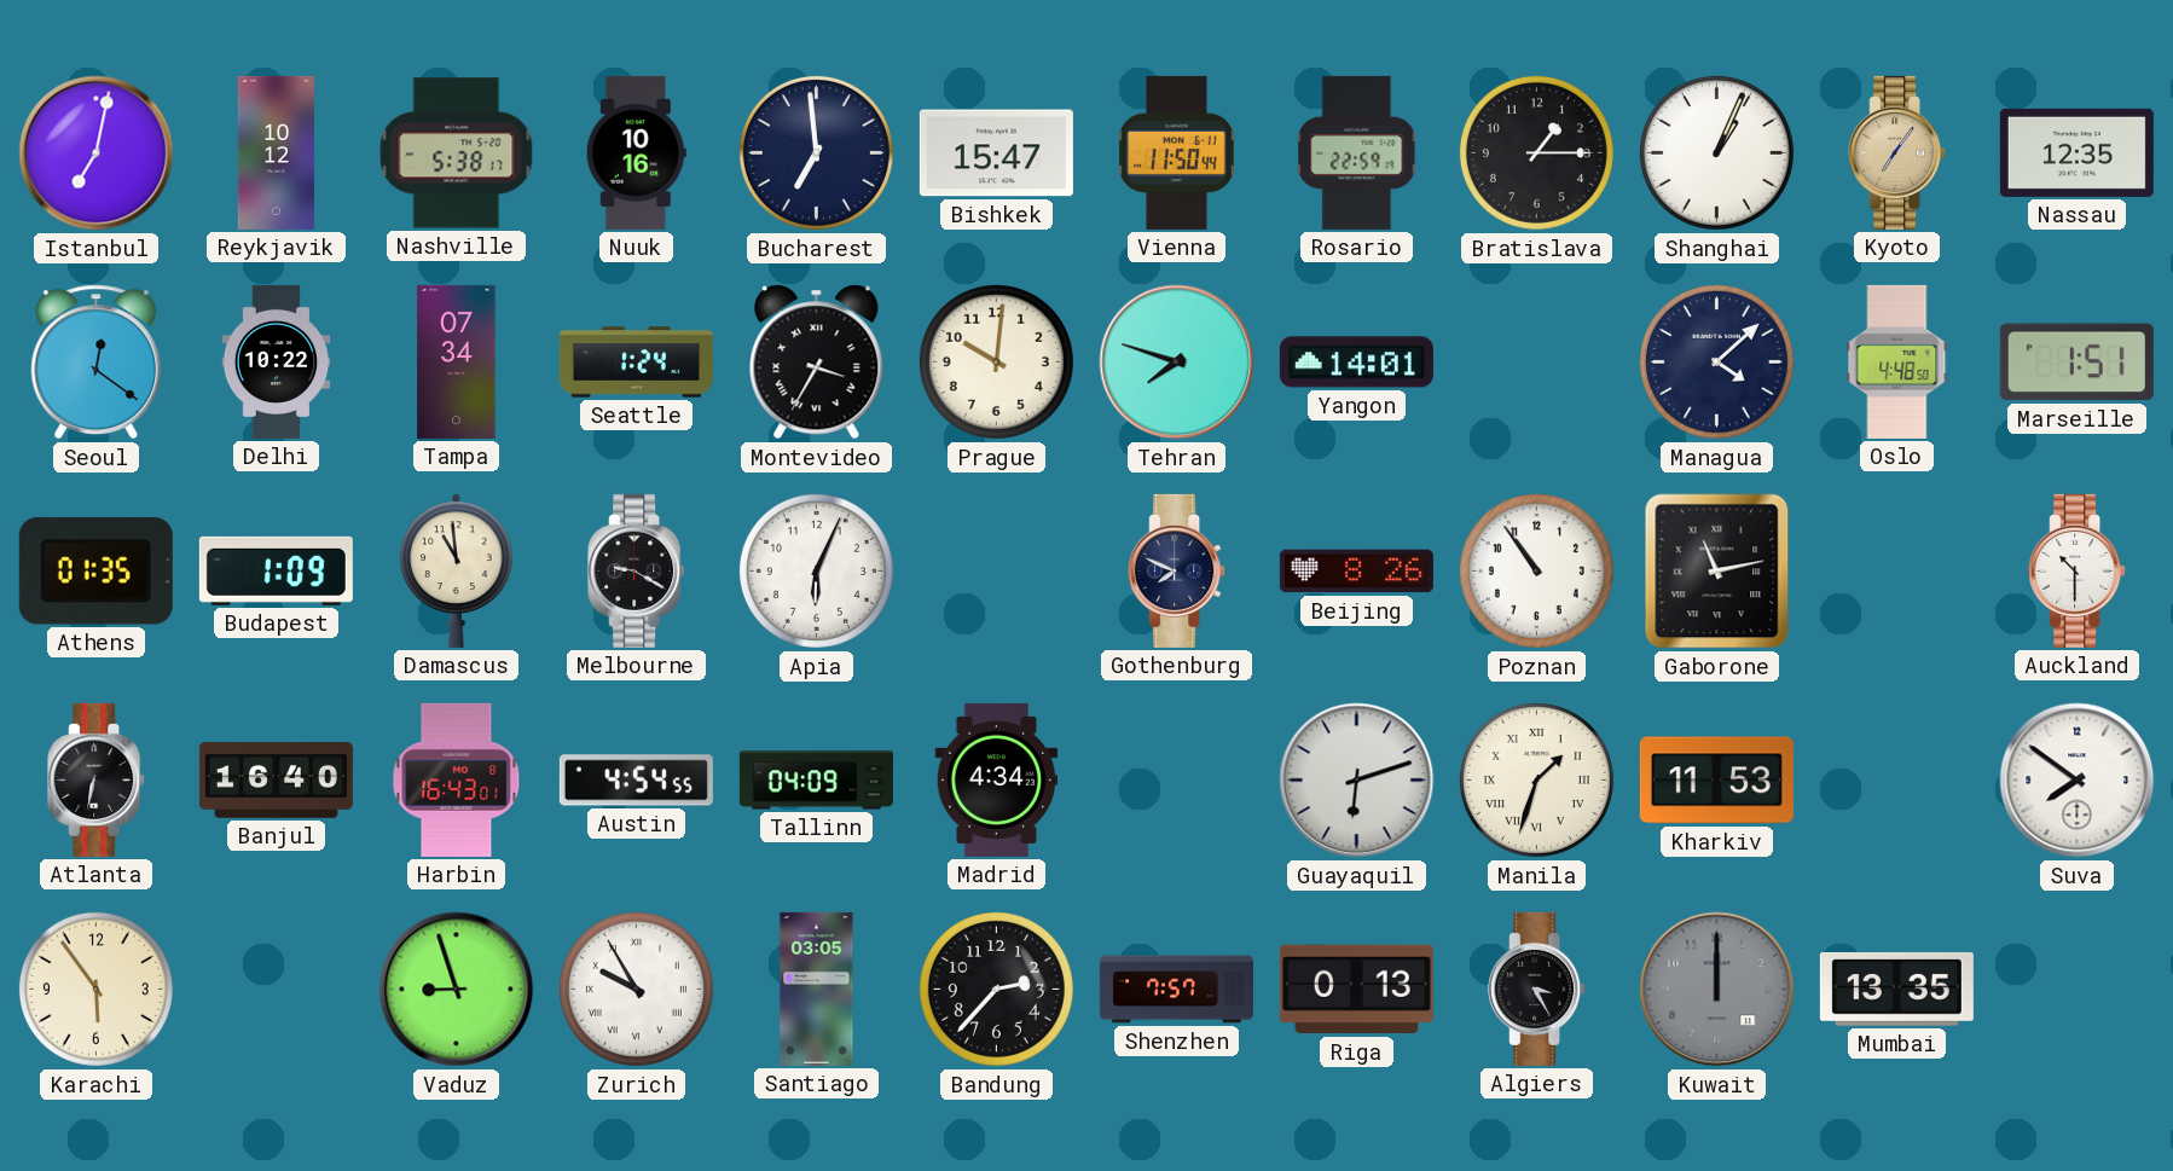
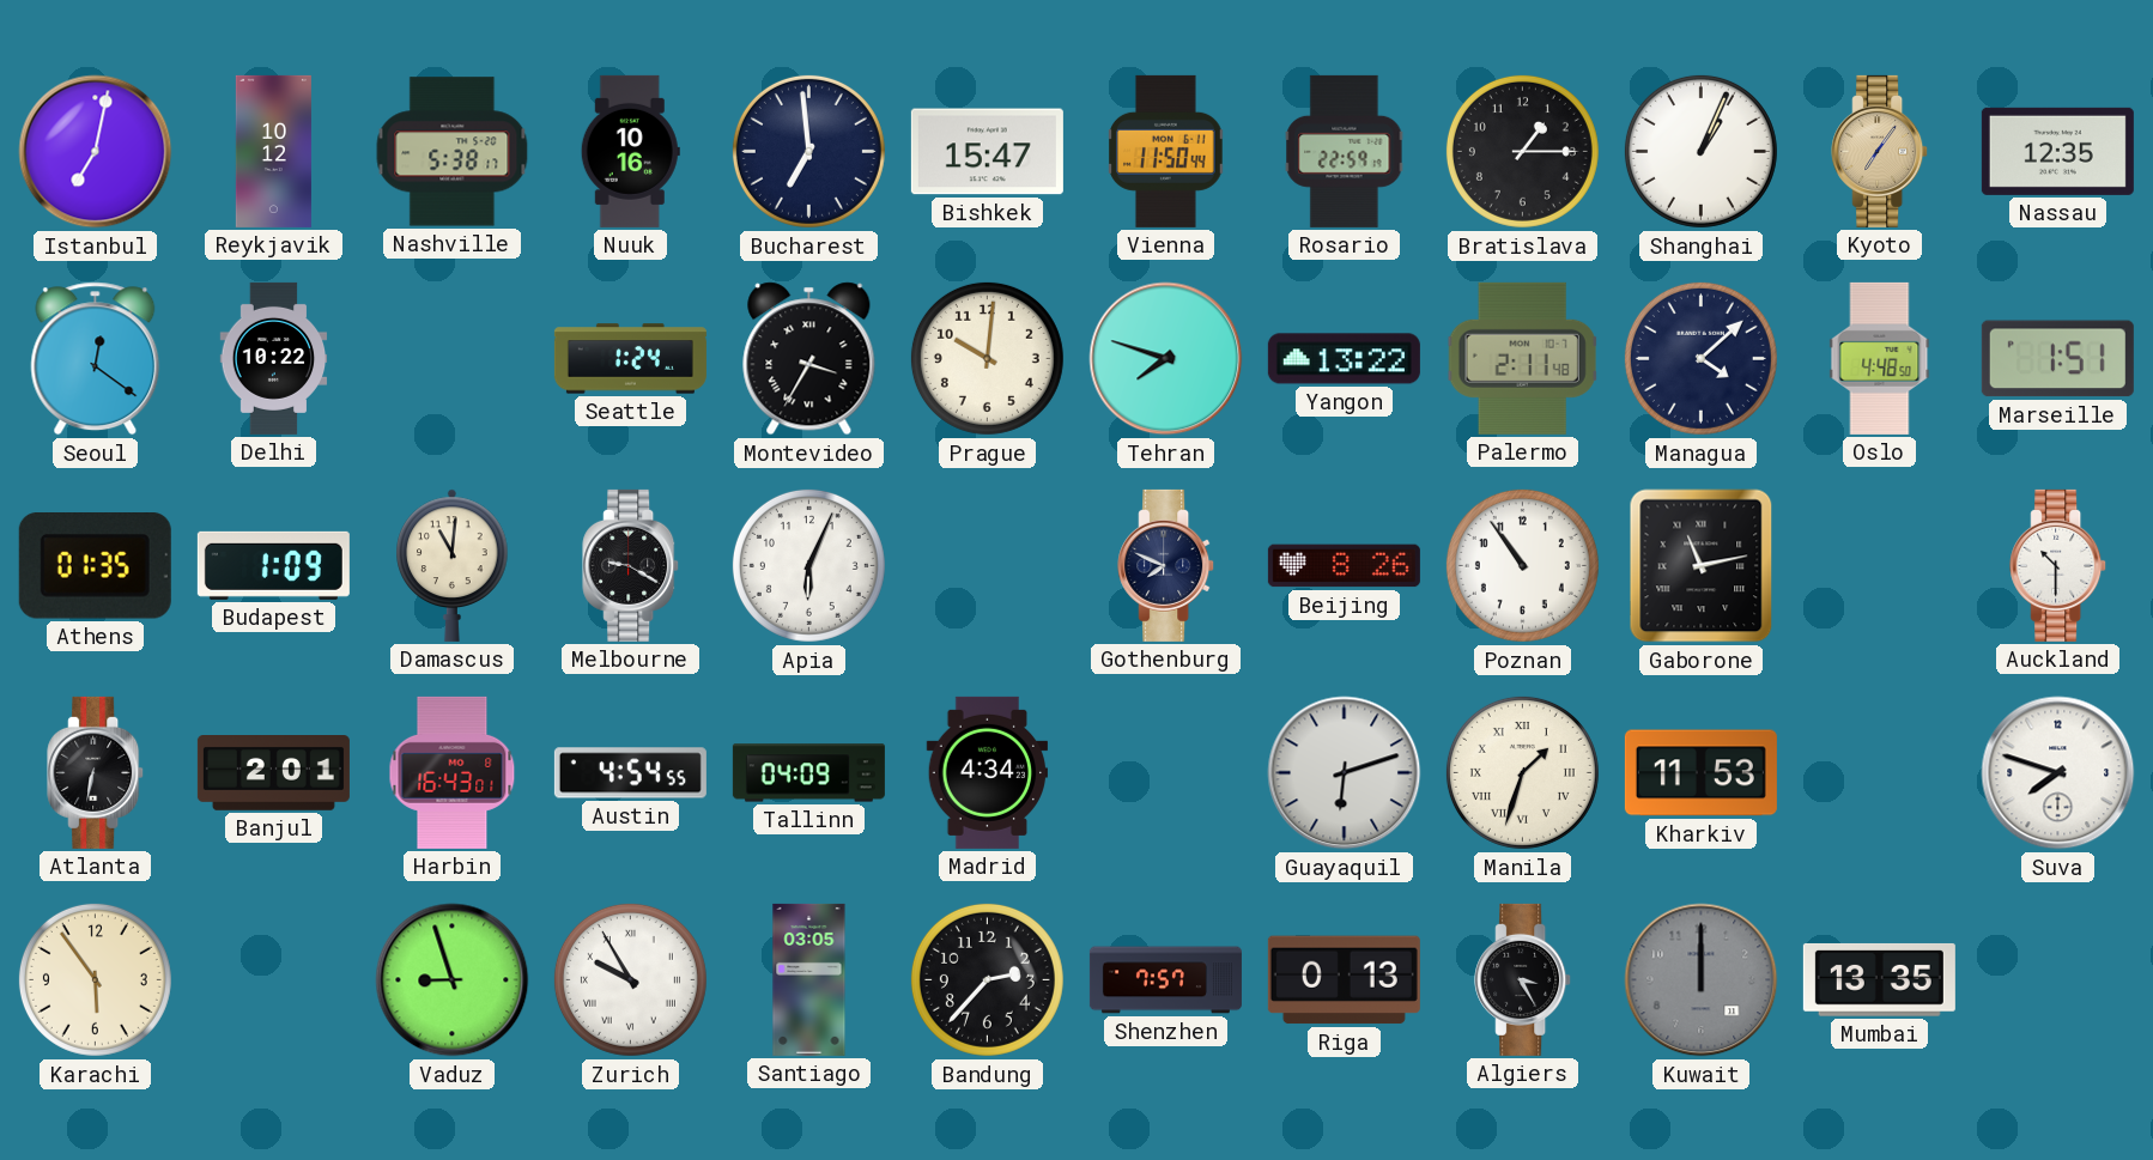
Tampa: 07:34 -> none (457, 361)
Yangon: 14:01 -> 13:22 (1344, 359)
Palermo: none -> 2:11 (1523, 358)
Damascus: 10:59 -> 11:01 (453, 565)
Banjul: 16:40 -> 2:01 (273, 773)
Suva: 7:51 -> 7:48 (2058, 773)
